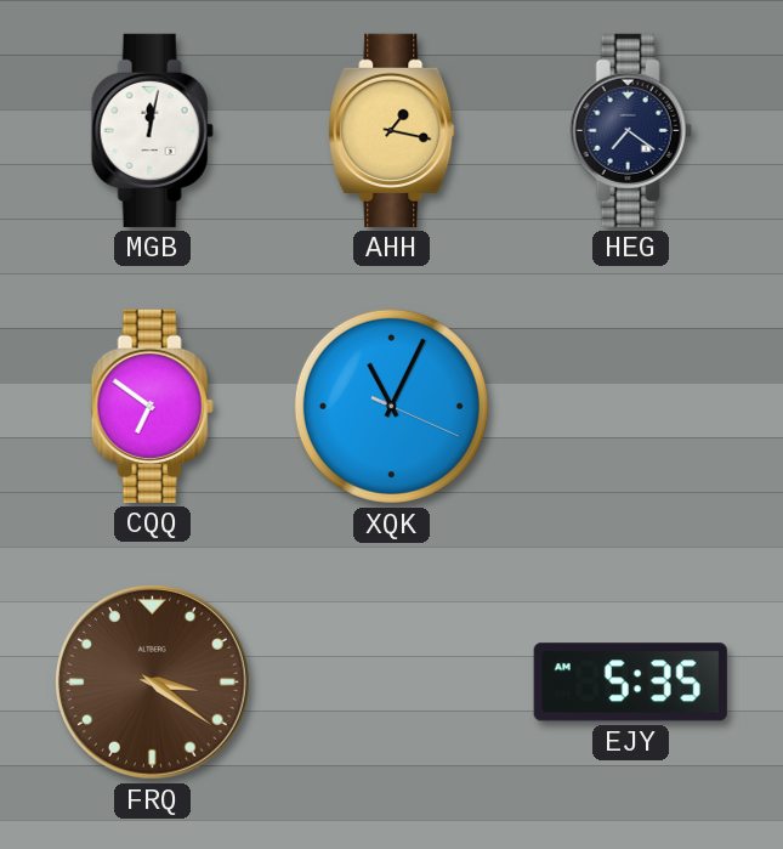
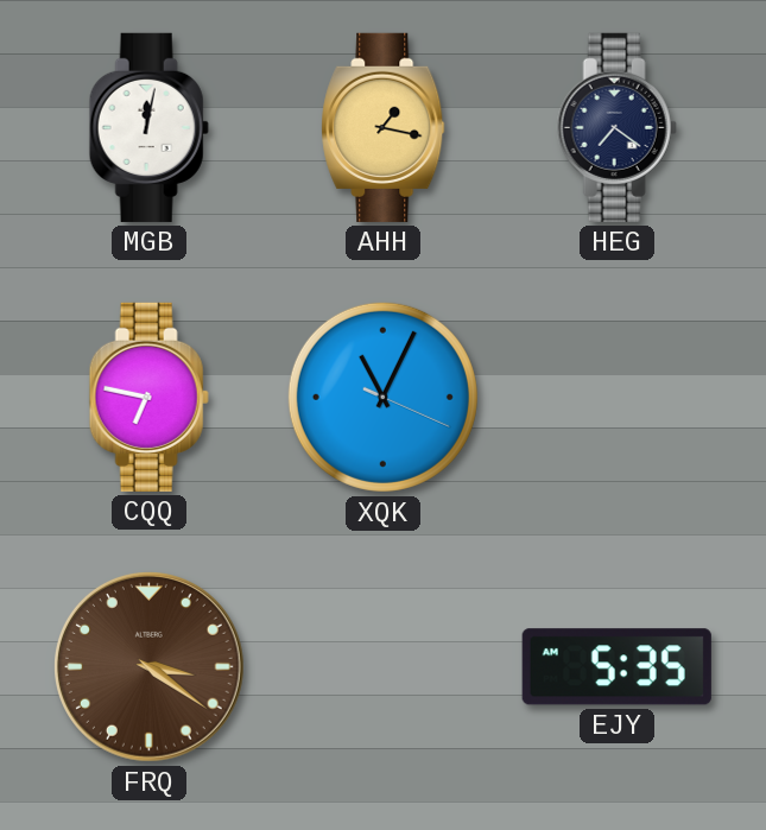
CQQ: 6:51 -> 6:47 (148, 397)
